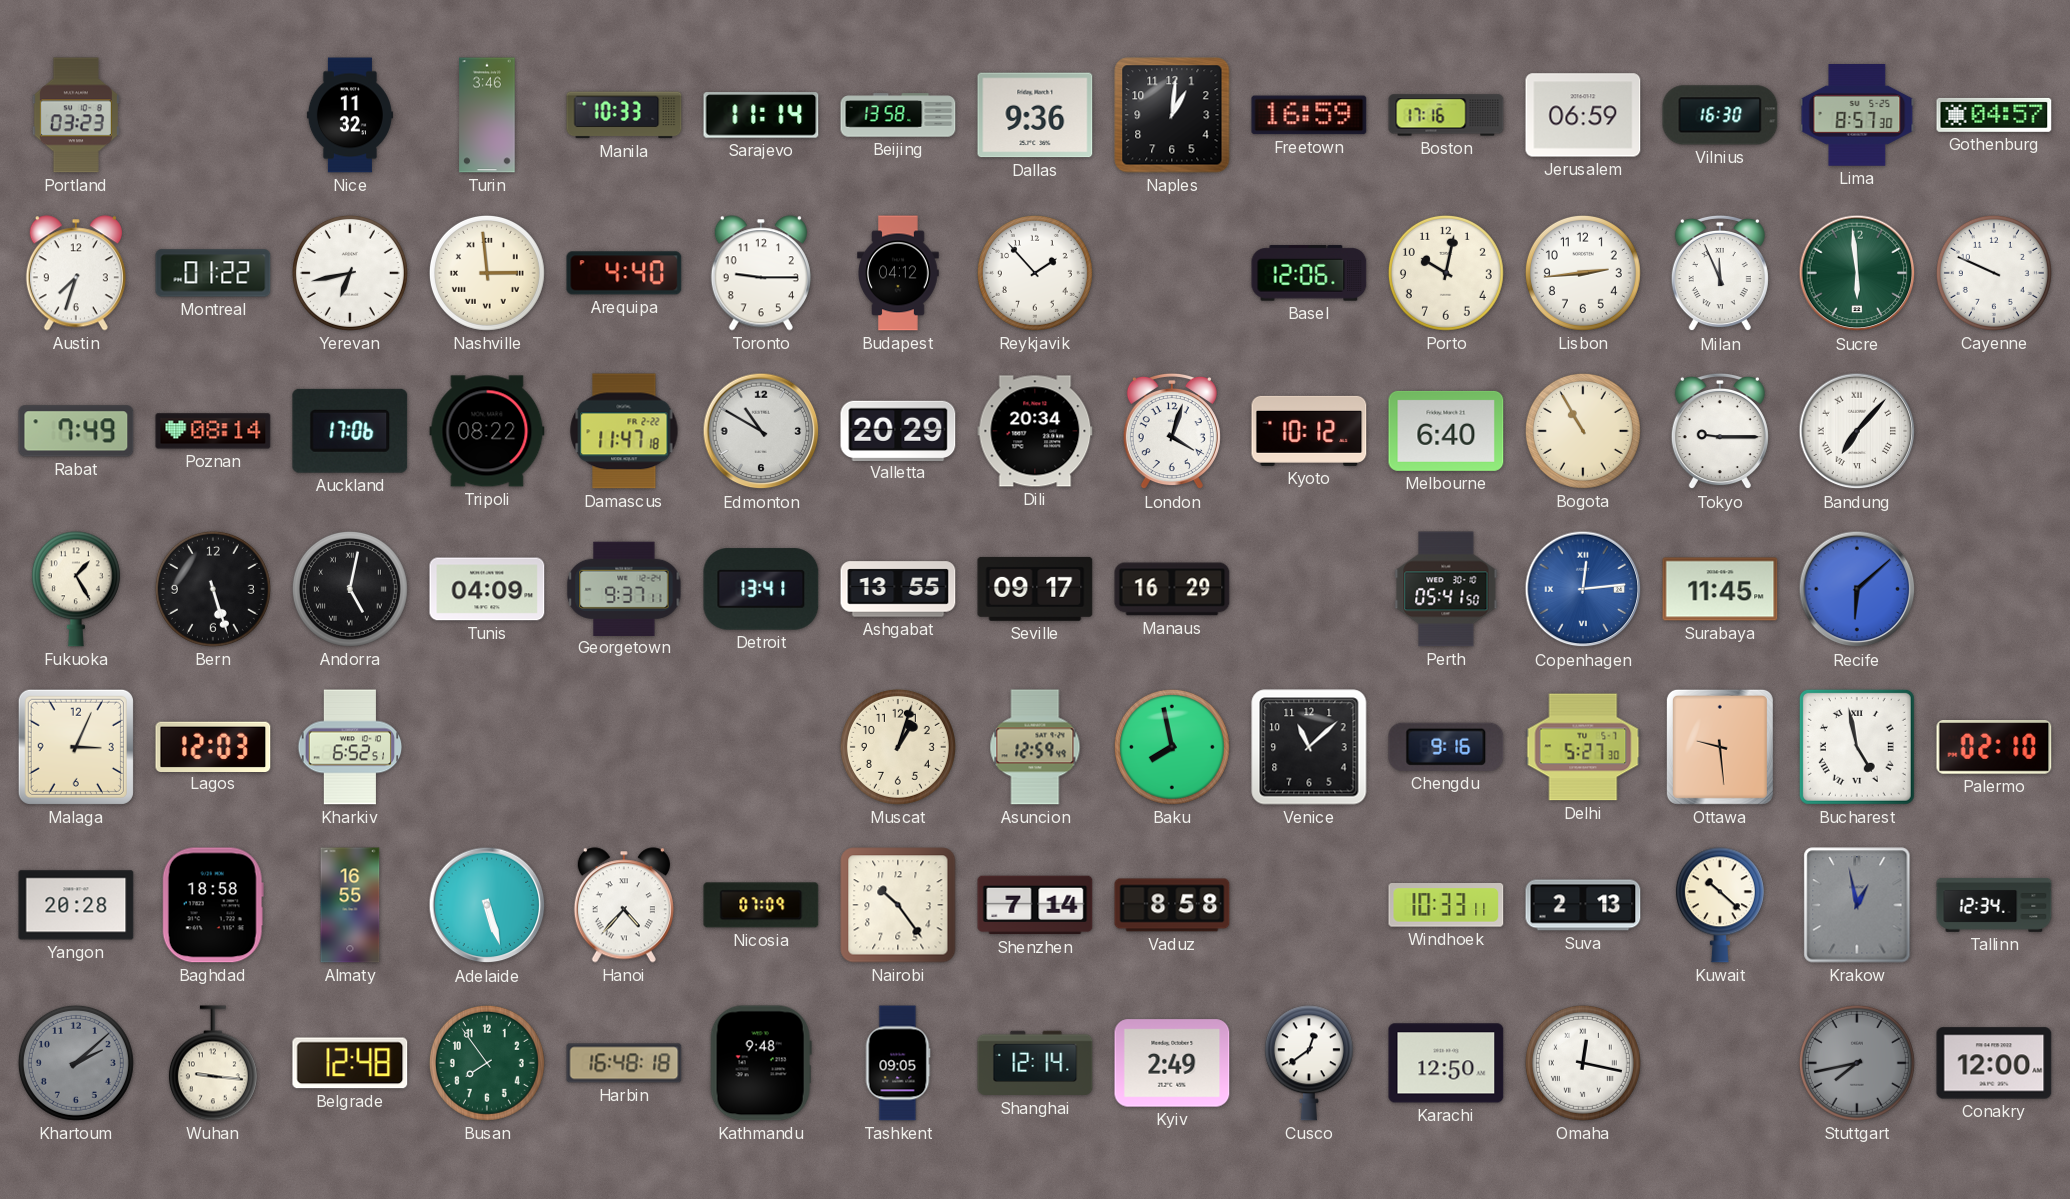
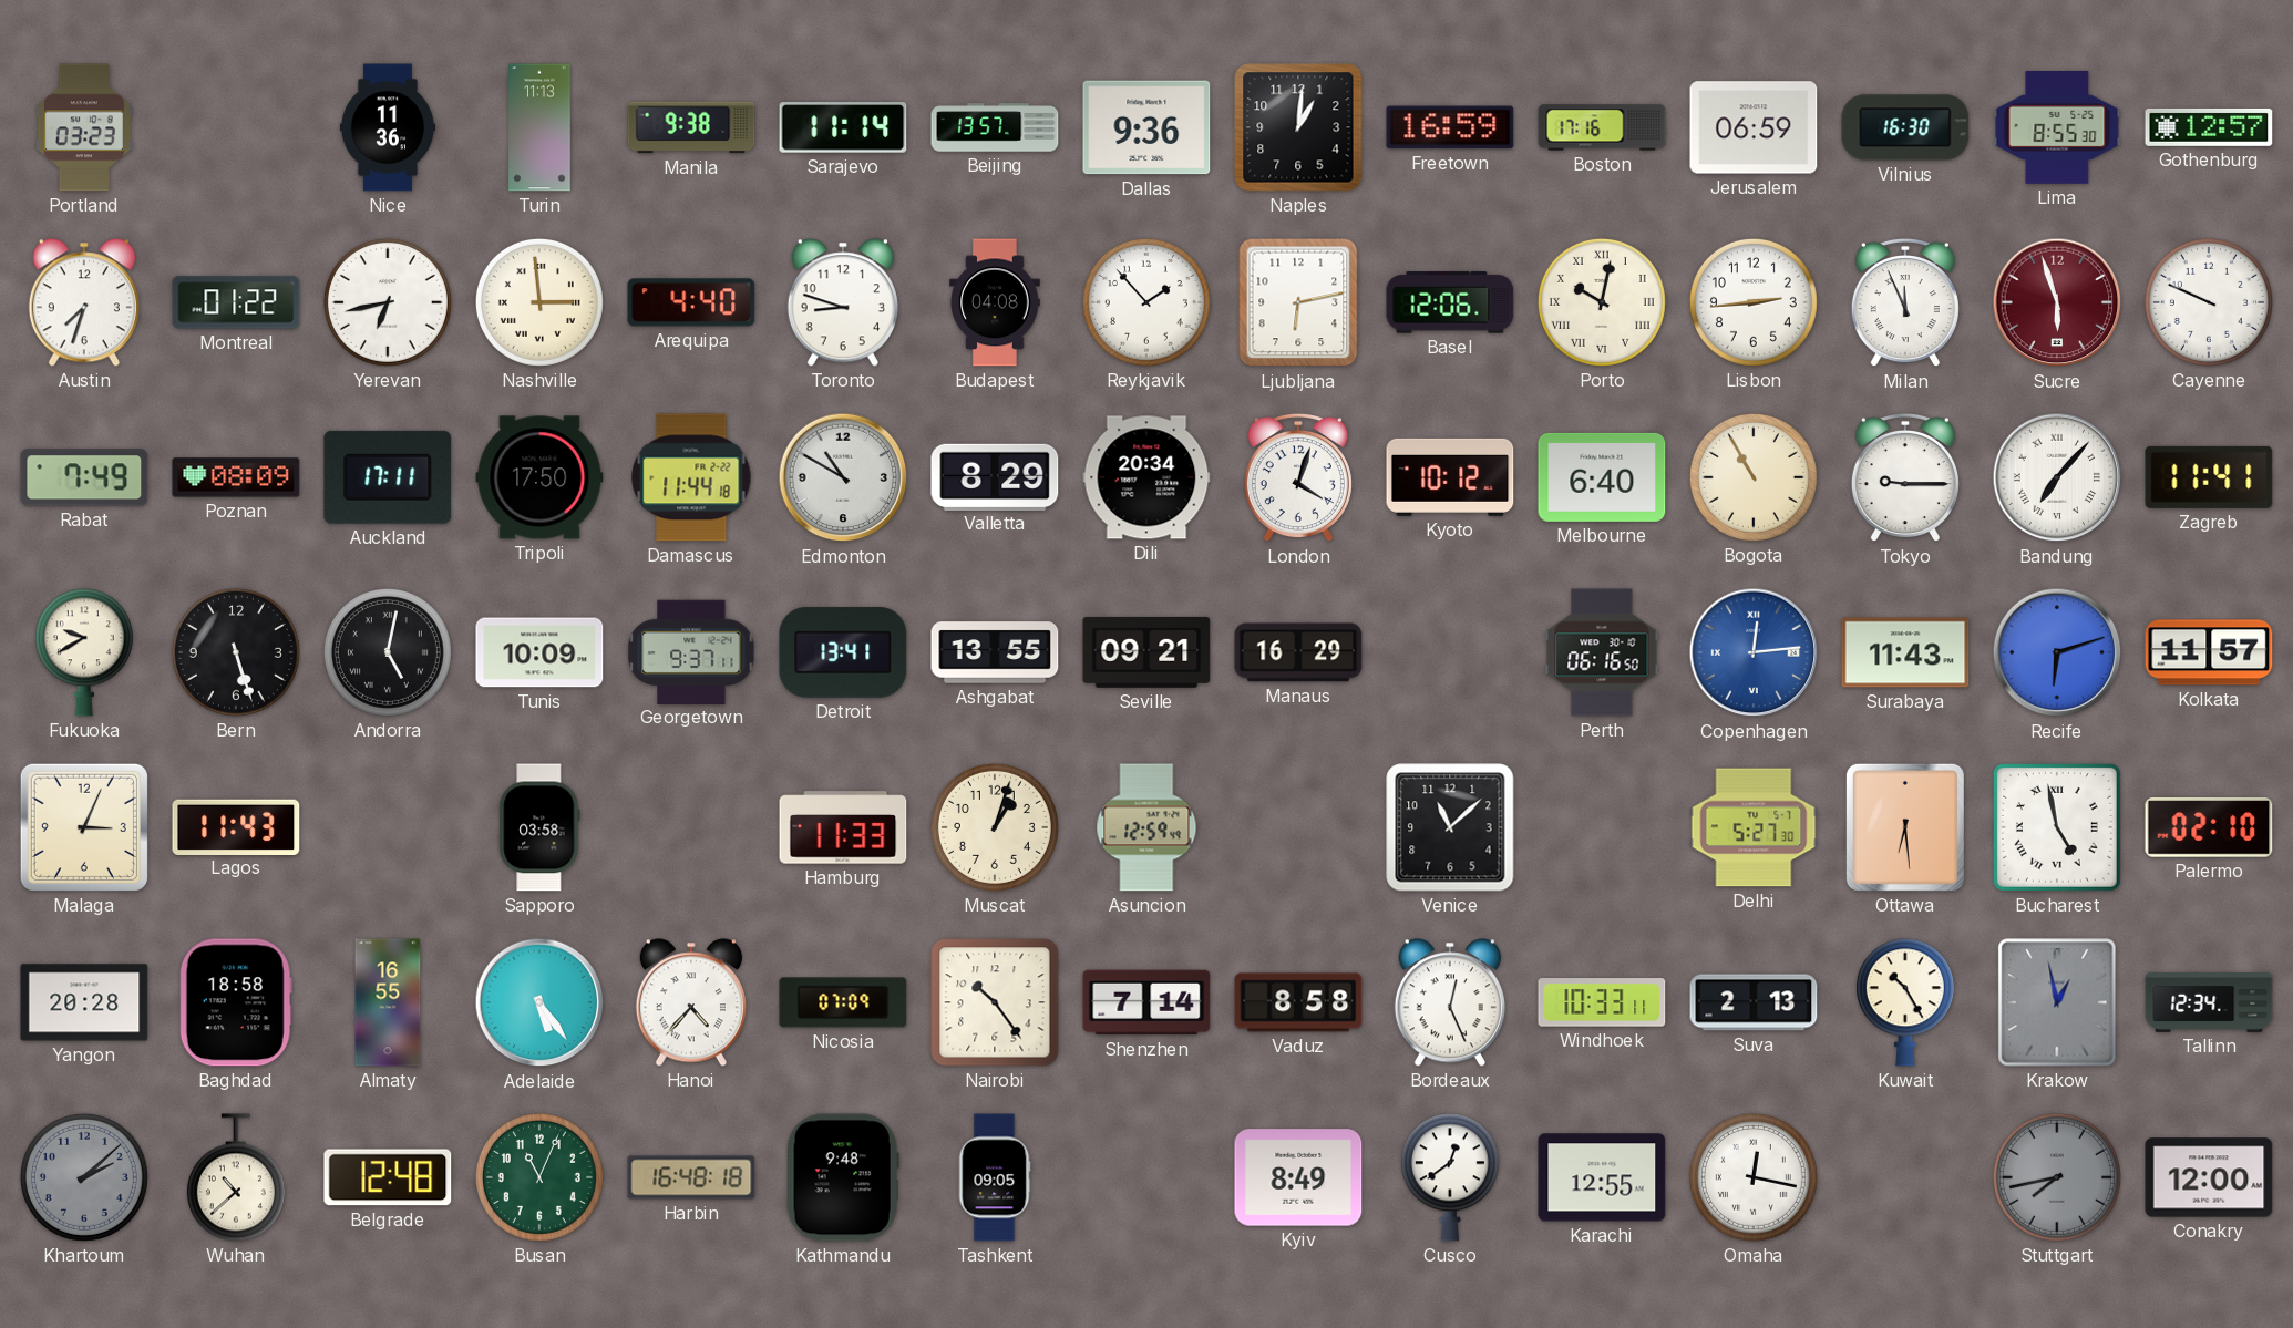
Nice: 11:32 -> 11:36 (388, 127)
Turin: 3:46 -> 11:13 (539, 127)
Manila: 10:33 -> 9:38 (691, 127)
Beijing: 13:58 -> 13:57 (995, 127)
Lima: 8:57 -> 8:55 (2057, 128)
Gothenburg: 04:57 -> 12:57 (2209, 127)
Toronto: 9:15 -> 8:48 (843, 302)
Budapest: 04:12 -> 04:08 (995, 302)
Ljubljana: none -> 6:13 (1298, 302)
Porto numerals: Arabic -> Roman (1602, 302)
Sucre: 5:59 -> 5:57 (2057, 302)
Sucre dial: green -> burgundy (2057, 302)
Poznan: 08:14 -> 08:09 (236, 477)
Auckland: 17:06 -> 17:11 (388, 477)
Tripoli: 08:22 -> 17:50 (539, 477)
Damascus: 11:47 -> 11:44 (691, 477)
Valletta: 20:29 -> 8:29 (995, 476)
Zagreb: none -> 11:41 (2209, 477)
Fukuoka: 1:25 -> 9:40 (84, 652)
Tunis: 04:09 -> 10:09 (539, 652)
Seville: 09:17 -> 09:21 (1146, 652)
Perth: 05:41 -> 06:16 (1602, 652)
Surabaya: 11:45 -> 11:43 (1905, 652)
Recife: 6:08 -> 6:12 (2057, 652)
Kolkata: none -> 11:57 (2209, 652)
Lagos: 12:03 -> 11:43 (236, 826)
Kharkiv: 6:52 -> none (350, 747)
Sapporo: none -> 03:58 (539, 827)
Hamburg: none -> 11:33 (843, 827)
Baku: 7:58 -> none (1172, 747)
Chengdu: 9:16 -> none (1446, 747)
Ottawa: 9:29 -> 6:29 (1905, 827)
Adelaide: 5:27 -> 5:24 (539, 1002)
Bordeaux: none -> 12:26 (1450, 1002)
Kuwait: 10:22 -> 10:25 (1905, 1002)
Wuhan: 9:16 -> 10:38 (236, 1177)
Busan: 7:54 -> 11:04 (539, 1177)
Shanghai: 12:14 -> none (1035, 1063)
Kyiv: 2:49 -> 8:49 (1298, 1177)
Karachi: 12:50 -> 12:55 (1602, 1177)
